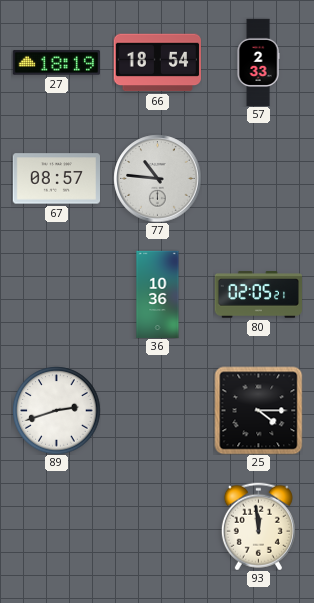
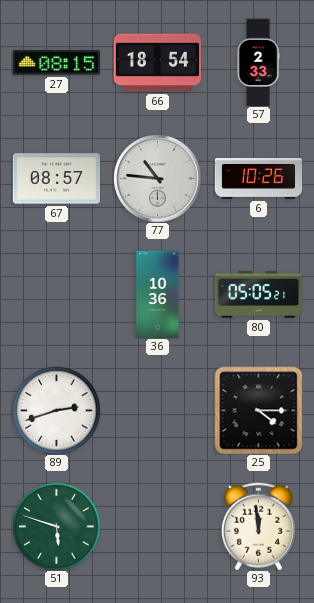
27: 18:19 -> 08:15 (56, 63)
6: none -> 10:26 (258, 179)
80: 02:05 -> 05:05 (258, 295)
51: none -> 5:48 (56, 526)
